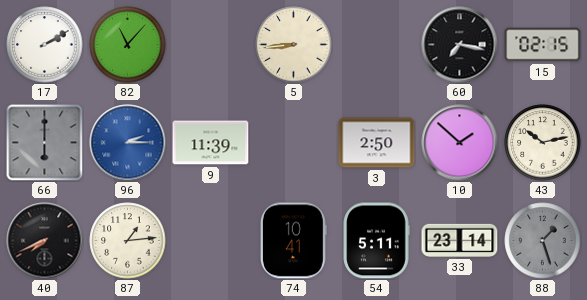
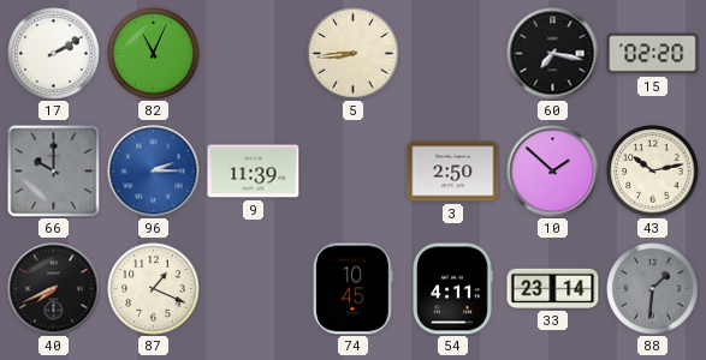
82: 11:07 -> 11:04 (154, 54)
15: 02:15 -> 02:20 (653, 54)
66: 6:00 -> 10:00 (53, 170)
87: 1:14 -> 1:19 (154, 289)
74: 10:41 -> 10:45 (354, 289)
54: 5:11 -> 4:11 (452, 289)
88: 1:27 -> 1:31 (653, 289)
